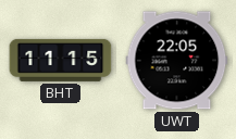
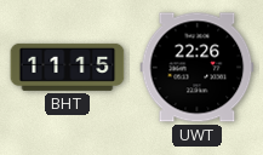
UWT: 22:05 -> 22:26 (198, 68)
